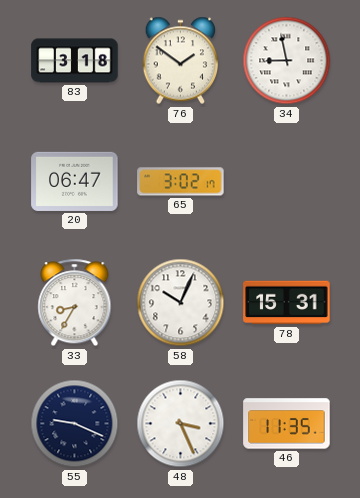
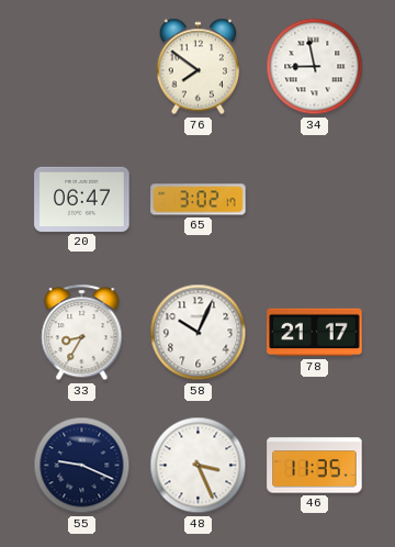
83: 3:18 -> none (75, 61)
76: 1:51 -> 7:51 (199, 67)
78: 15:31 -> 21:17 (315, 333)
